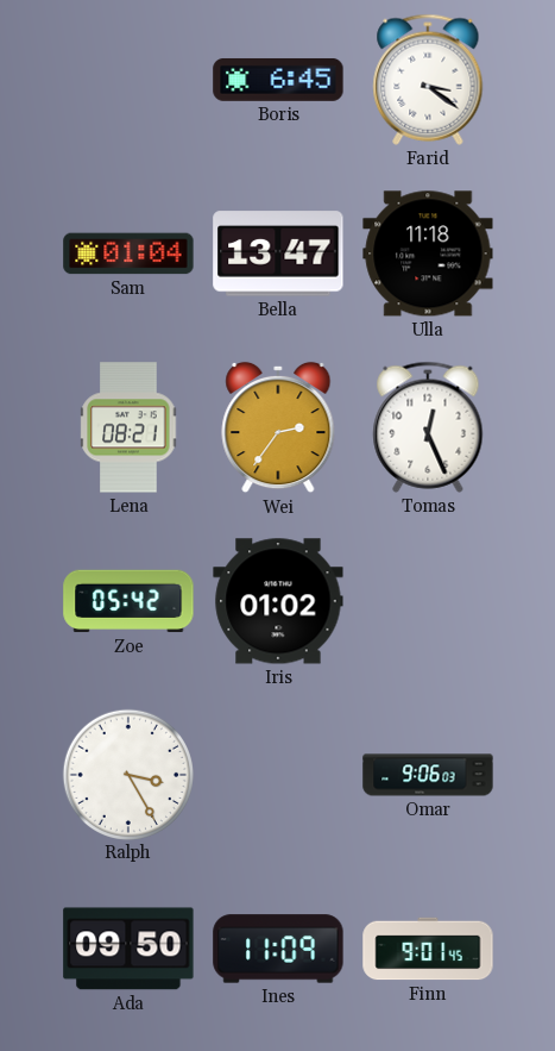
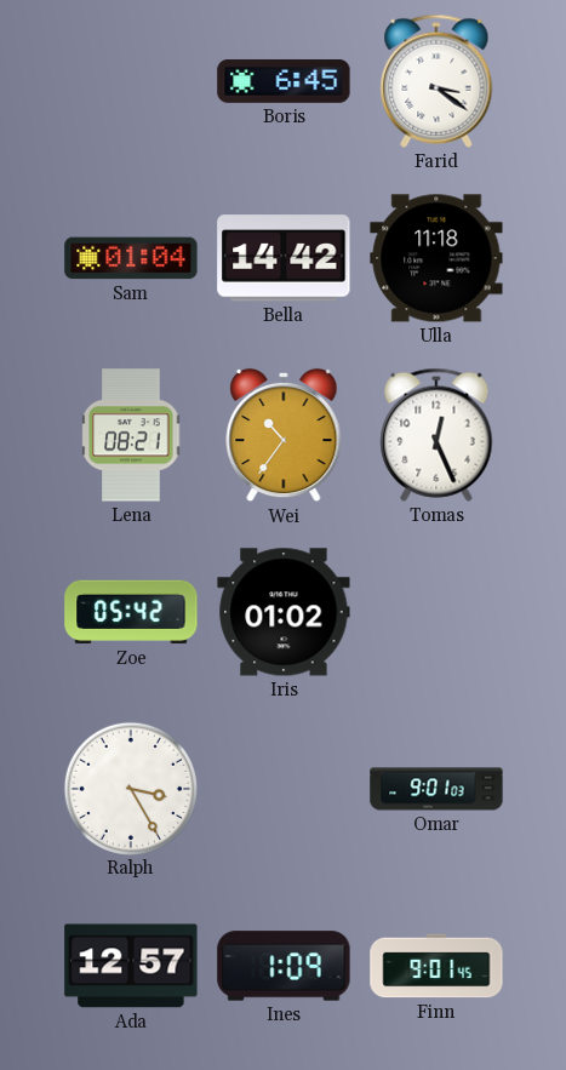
Bella: 13:47 -> 14:42 (284, 258)
Wei: 2:36 -> 10:36 (284, 435)
Omar: 9:06 -> 9:01 (436, 789)
Ada: 09:50 -> 12:57 (131, 966)
Ines: 11:09 -> 1:09 (284, 966)
